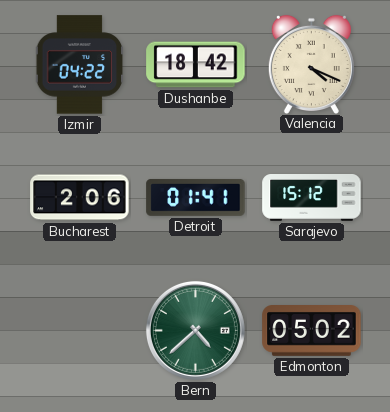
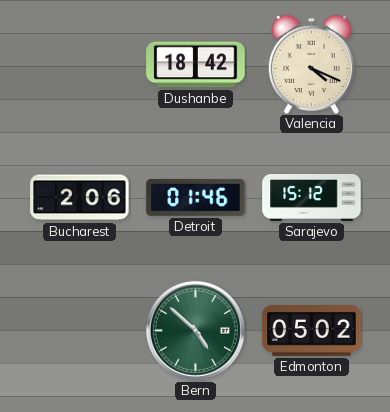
Izmir: 04:22 -> none (80, 65)
Detroit: 01:41 -> 01:46 (196, 198)
Bern: 4:38 -> 4:52 (195, 330)
